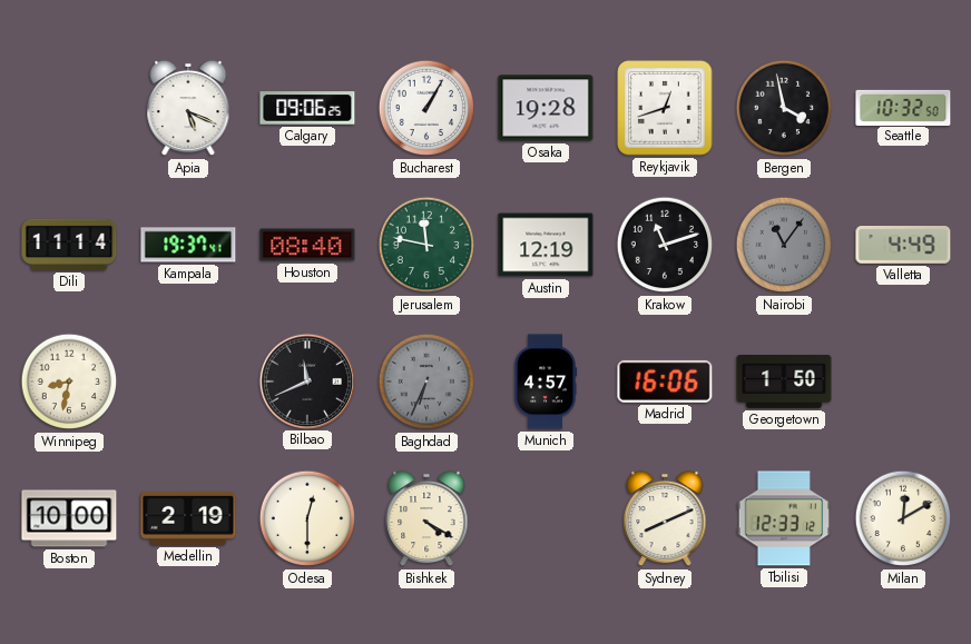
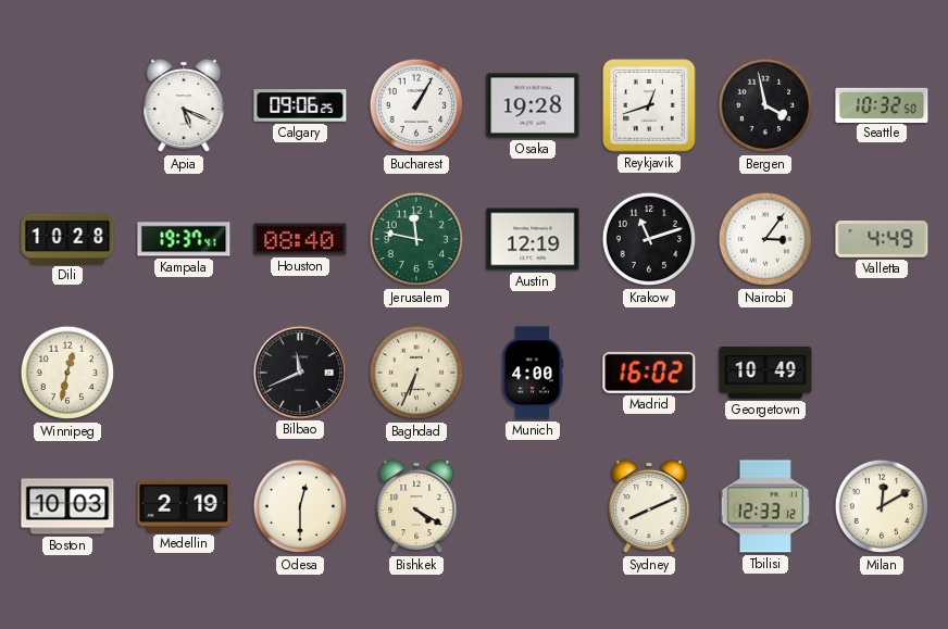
Dili: 11:14 -> 10:28 (67, 239)
Nairobi: 11:06 -> 3:06 (765, 239)
Nairobi dial: grey -> white (765, 239)
Winnipeg: 8:32 -> 12:32 (67, 373)
Baghdad dial: grey -> cream (416, 373)
Munich: 4:57 -> 4:00 (533, 373)
Madrid: 16:06 -> 16:02 (649, 373)
Georgetown: 1:50 -> 10:49 (765, 373)
Boston: 10:00 -> 10:03 (67, 506)
